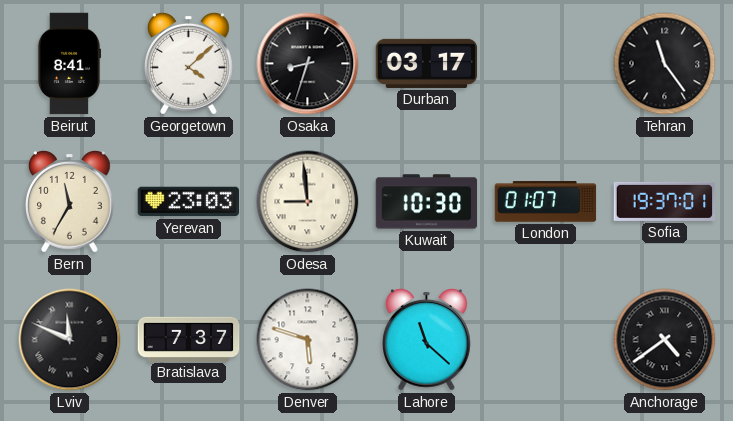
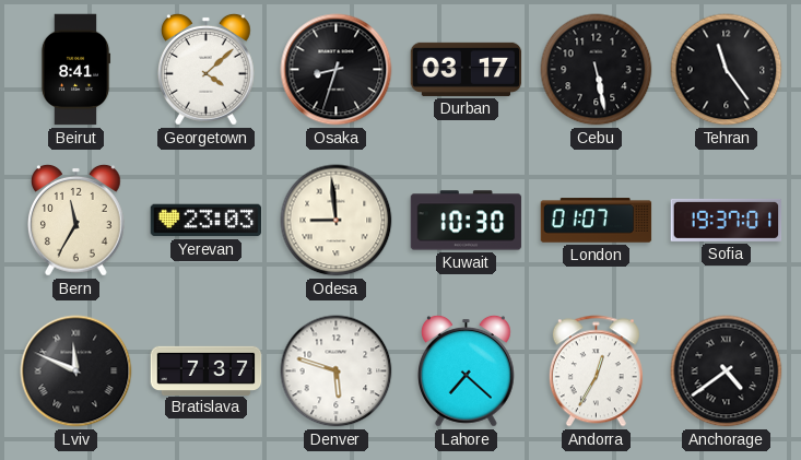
Cebu: none -> 5:28 (597, 70)
Lahore: 11:22 -> 7:22 (467, 370)
Andorra: none -> 12:35 (596, 371)
